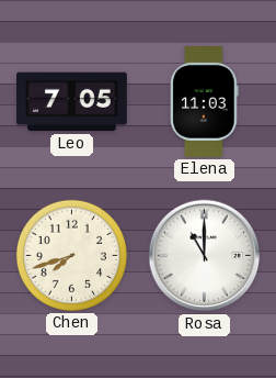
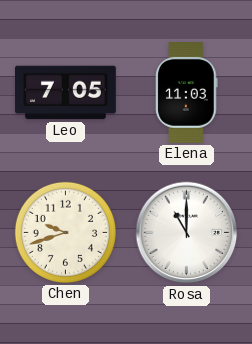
Chen: 7:42 -> 9:42 (65, 232)
